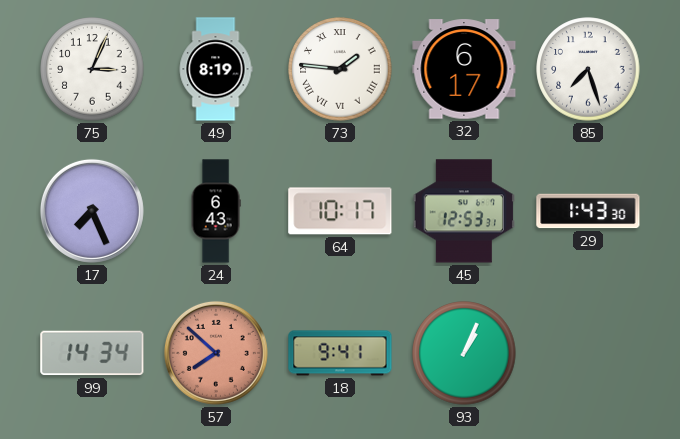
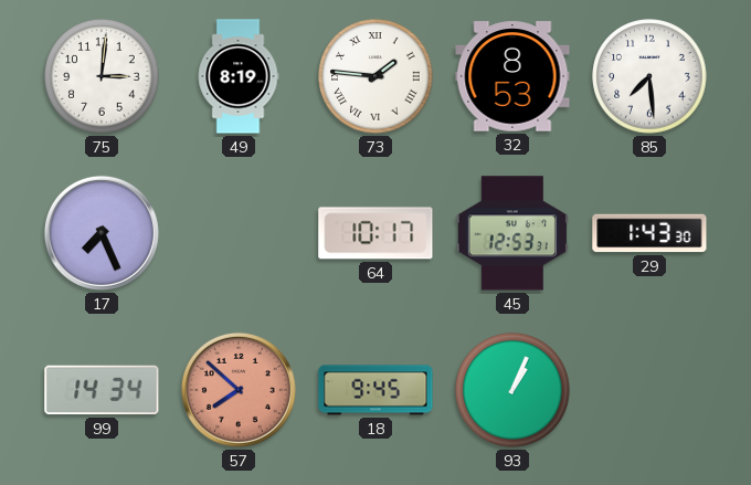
75: 3:04 -> 3:01 (102, 76)
32: 6:17 -> 8:53 (512, 76)
85: 7:27 -> 7:29 (649, 76)
24: 6:43 -> none (216, 211)
18: 9:41 -> 9:45 (375, 390)
